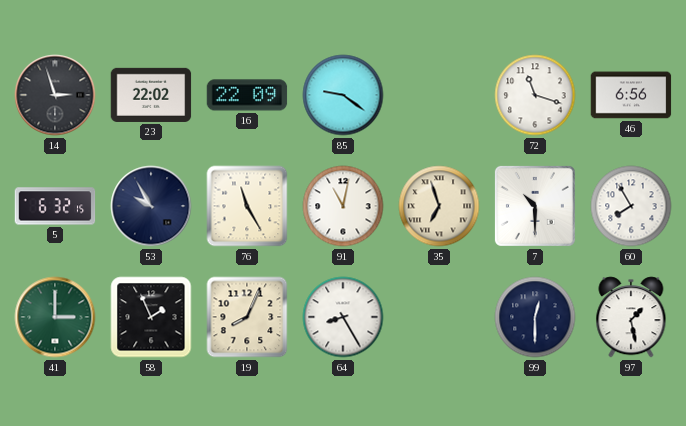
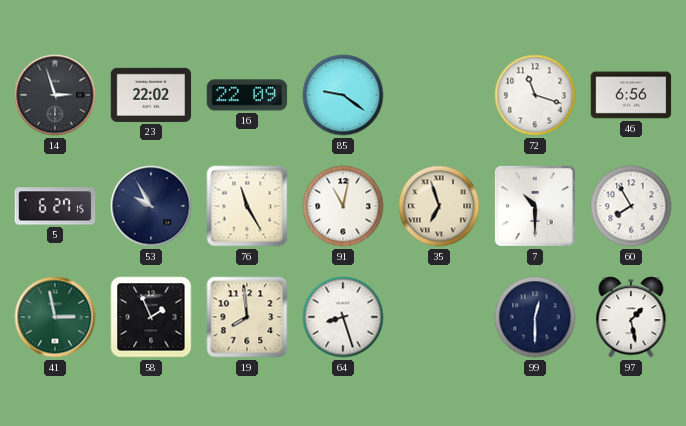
5: 6:32 -> 6:27 (55, 206)
41: 3:00 -> 2:58 (55, 317)
19: 8:04 -> 7:59 (247, 317)
64: 8:25 -> 8:27 (343, 317)
